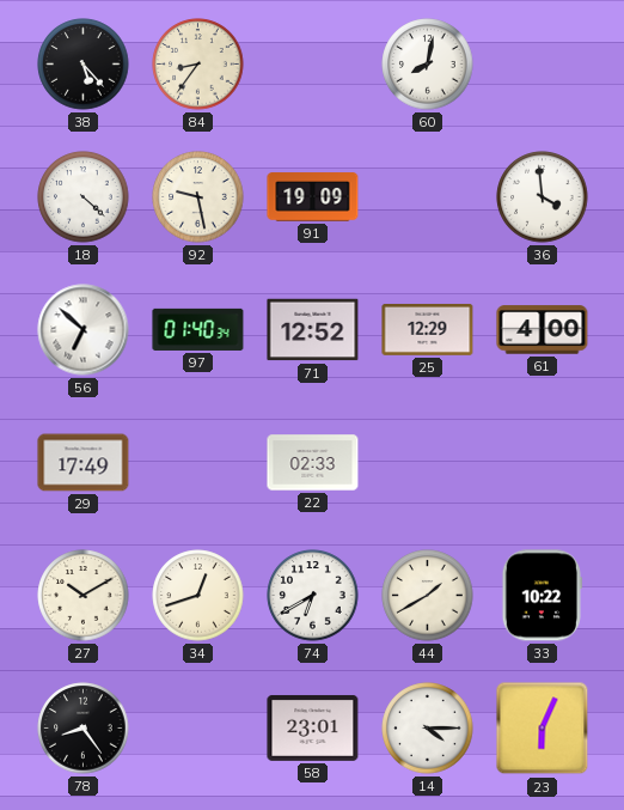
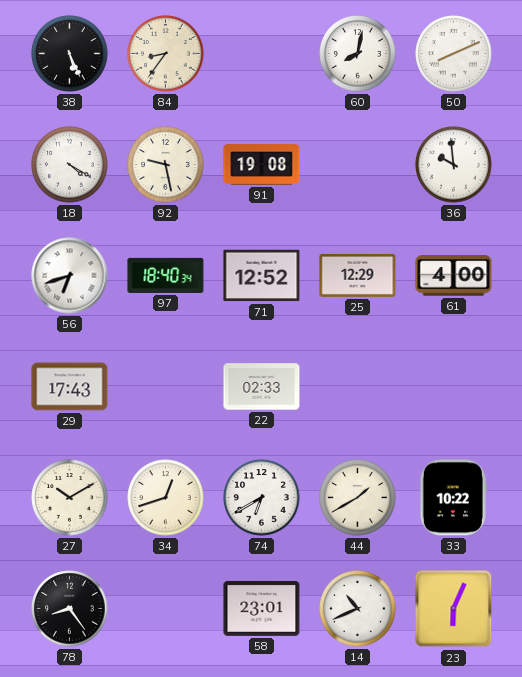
38: 5:23 -> 5:26 (70, 54)
50: none -> 8:11 (454, 54)
18: 4:22 -> 4:20 (70, 165)
91: 19:09 -> 19:08 (262, 165)
36: 3:59 -> 9:59 (454, 165)
56: 6:52 -> 6:42 (70, 276)
97: 01:40 -> 18:40 (166, 275)
29: 17:49 -> 17:43 (70, 387)
14: 4:15 -> 10:41 (358, 609)
